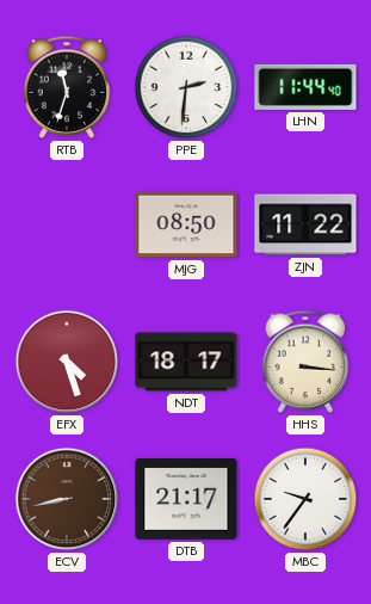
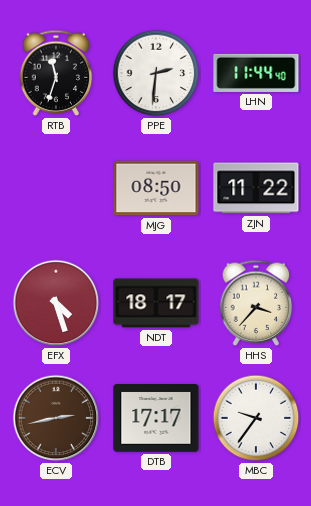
HHS: 3:16 -> 3:37 (256, 303)
ECV: 8:43 -> 2:43 (56, 418)
DTB: 21:17 -> 17:17 (156, 419)
